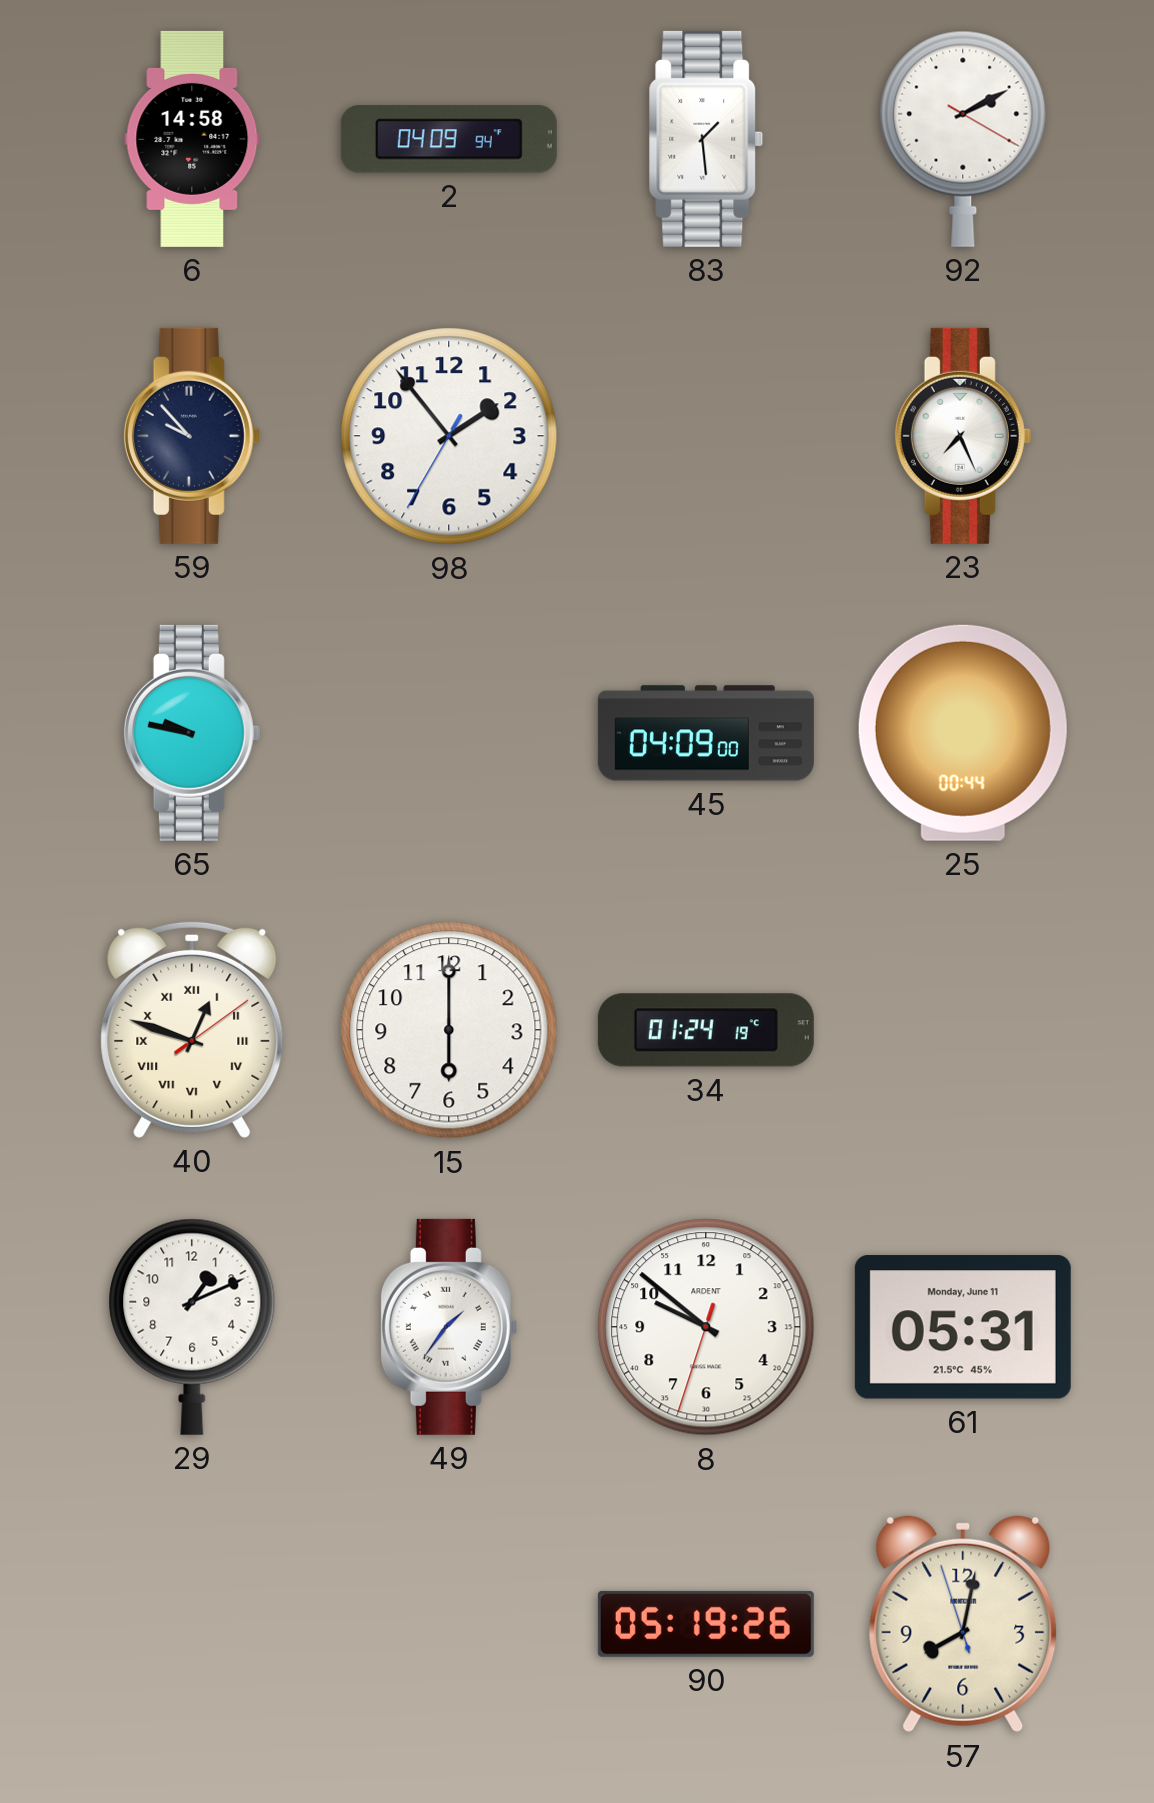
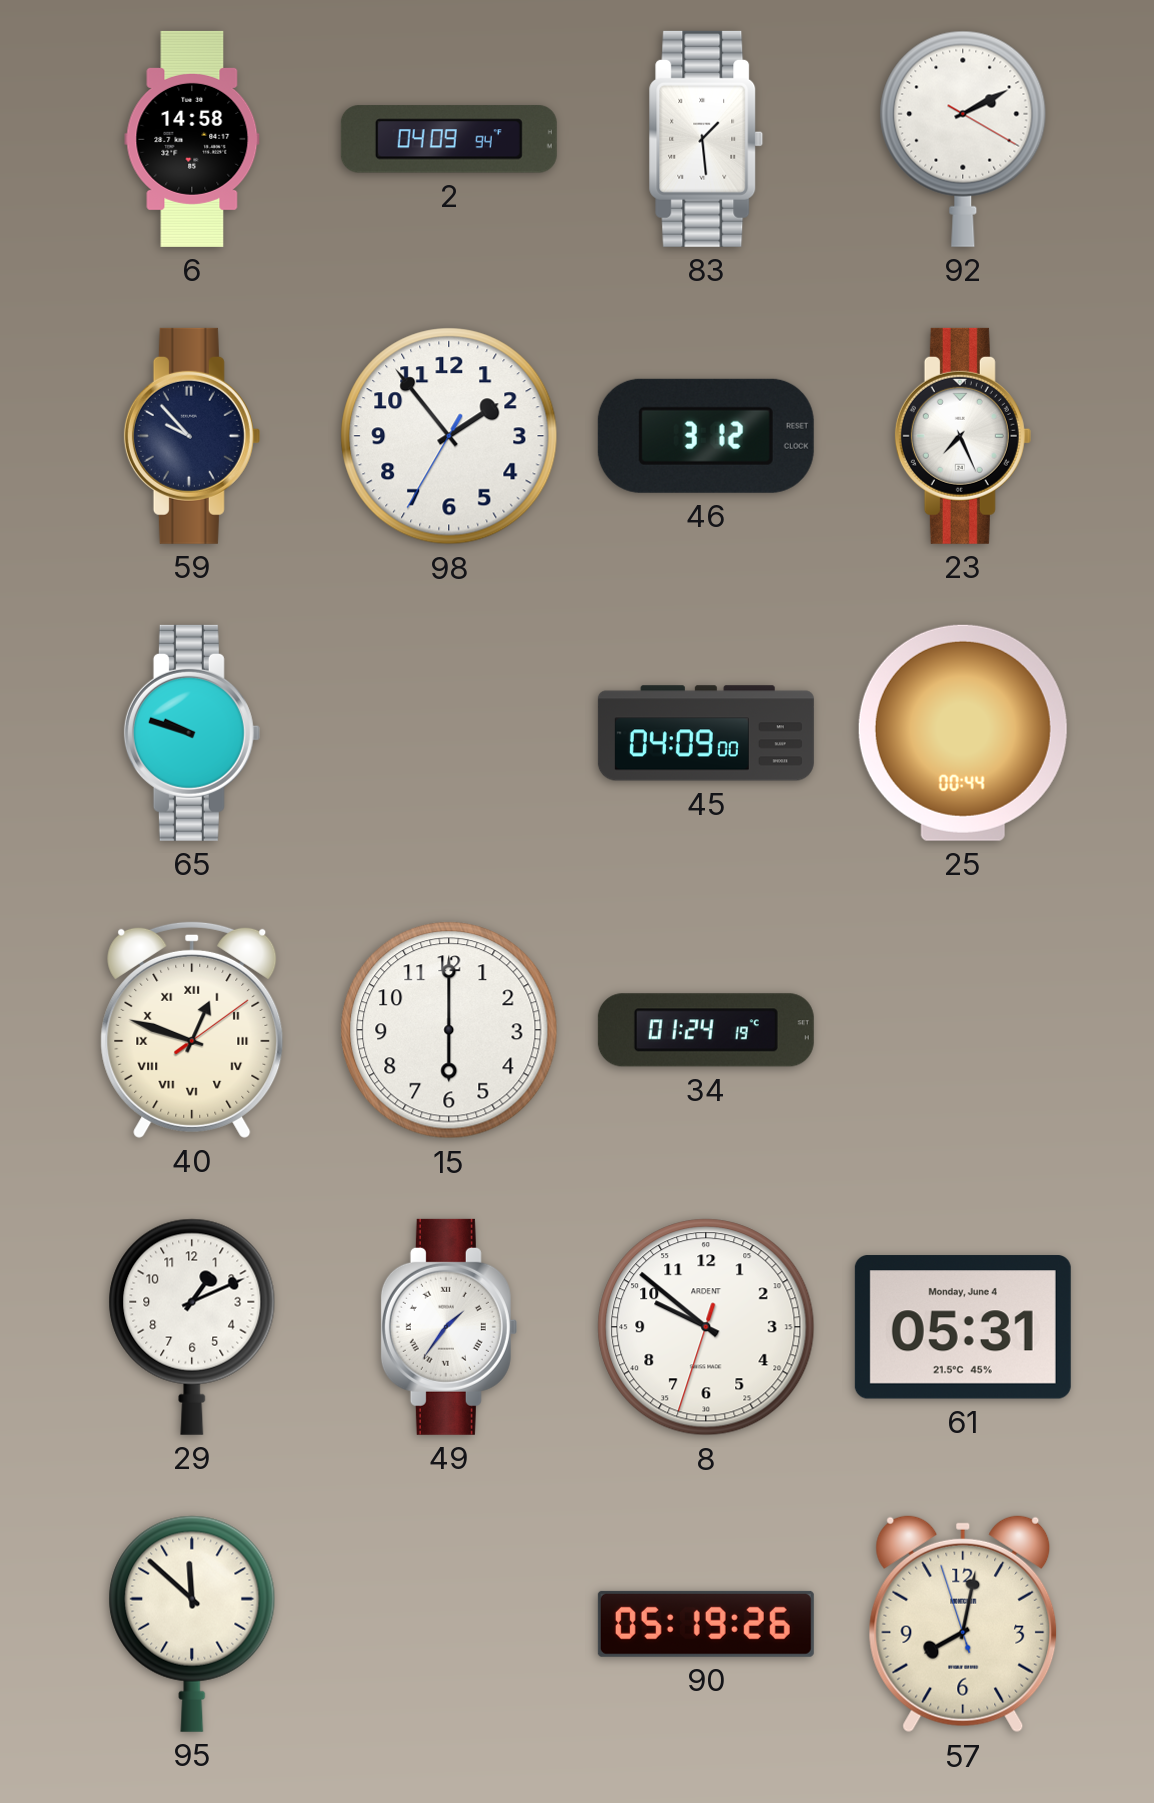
46: none -> 3:12 (706, 436)
65: 9:47 -> 9:48 (192, 733)
61 date: Monday, June 11 -> Monday, June 4 (963, 1327)
95: none -> 11:52 (192, 1624)
